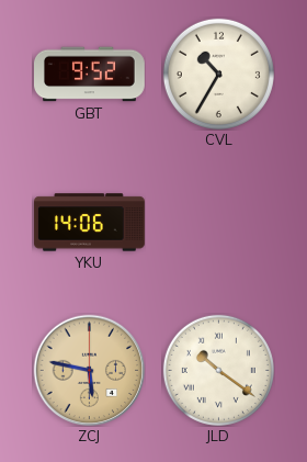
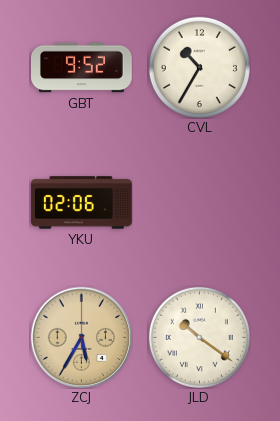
YKU: 14:06 -> 02:06 (82, 203)
ZCJ: 5:47 -> 5:35 (81, 337)
